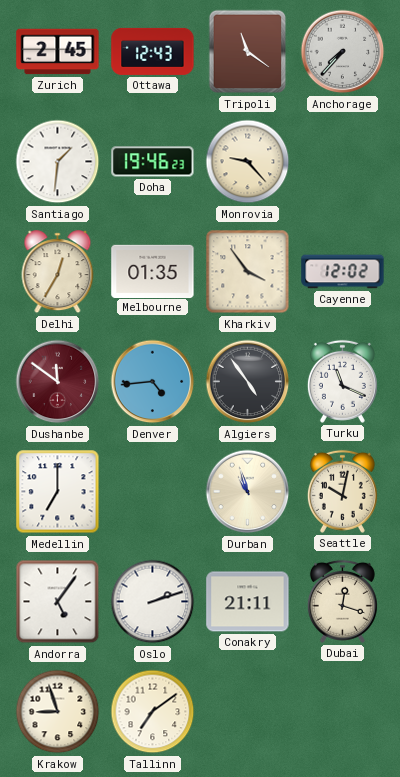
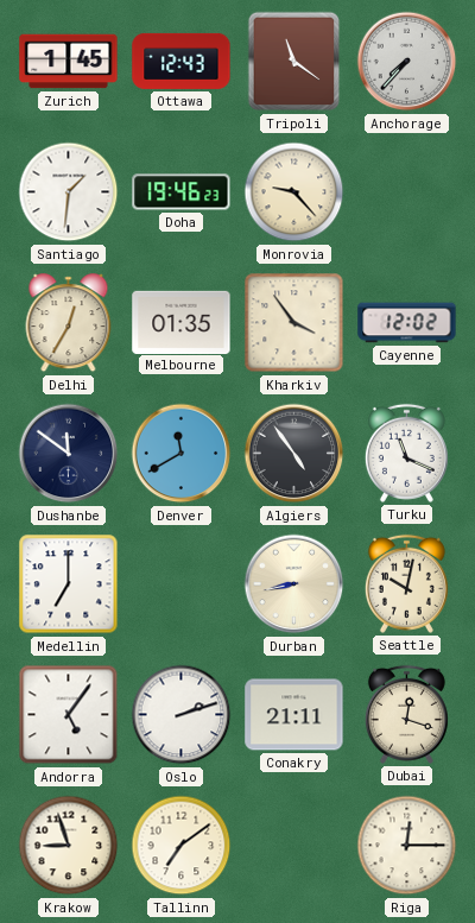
Zurich: 2:45 -> 1:45 (69, 62)
Dushanbe dial: burgundy -> navy (69, 454)
Denver: 4:44 -> 11:40 (182, 454)
Durban: 10:57 -> 8:43 (294, 584)
Riga: none -> 12:15 (407, 846)
